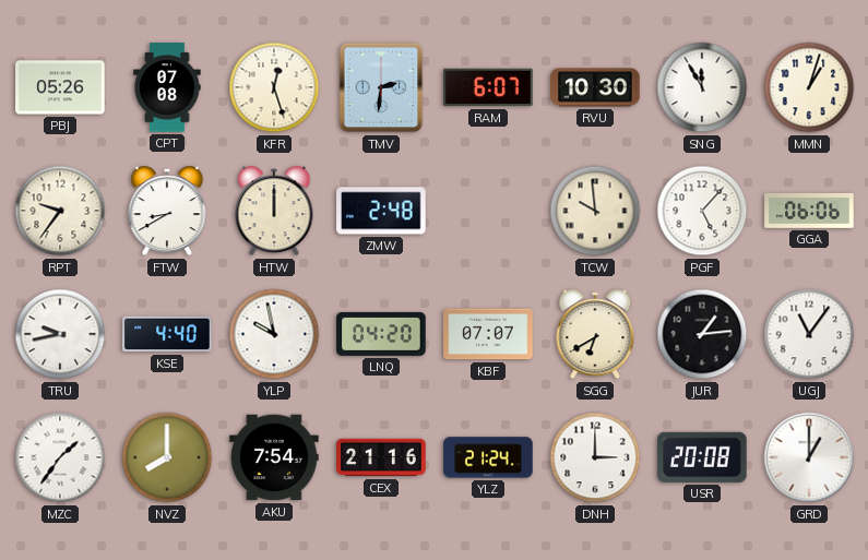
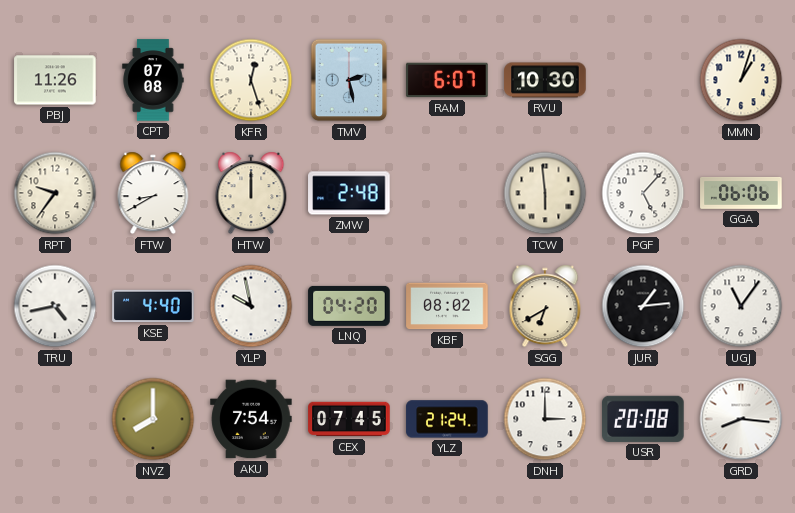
PBJ: 05:26 -> 11:26 (55, 80)
TMV: 2:31 -> 2:28 (349, 80)
SNG: 11:55 -> none (702, 87)
TCW: 9:59 -> 5:59 (545, 193)
TRU: 9:43 -> 4:43 (55, 306)
KBF: 07:07 -> 08:02 (447, 306)
MZC: 1:36 -> none (60, 457)
CEX: 21:16 -> 07:45 (349, 419)
GRD: 1:00 -> 8:16 (741, 419)
